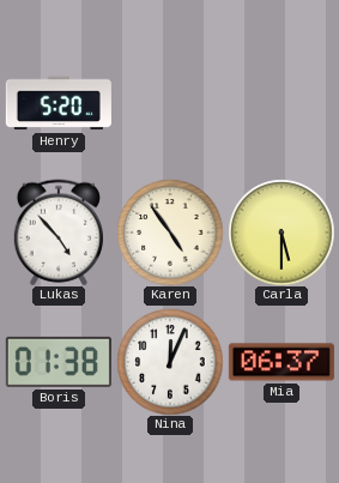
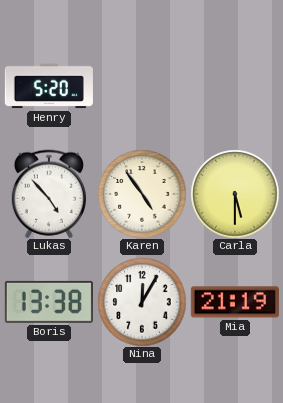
Boris: 01:38 -> 13:38 (49, 302)
Nina: 12:04 -> 12:05 (142, 302)
Mia: 06:37 -> 21:19 (235, 302)
